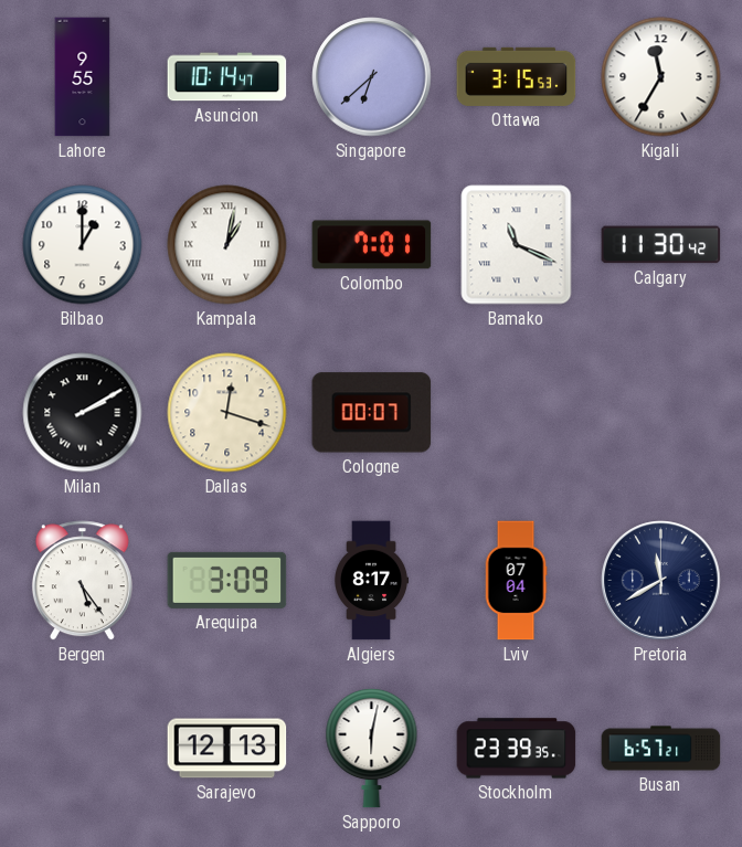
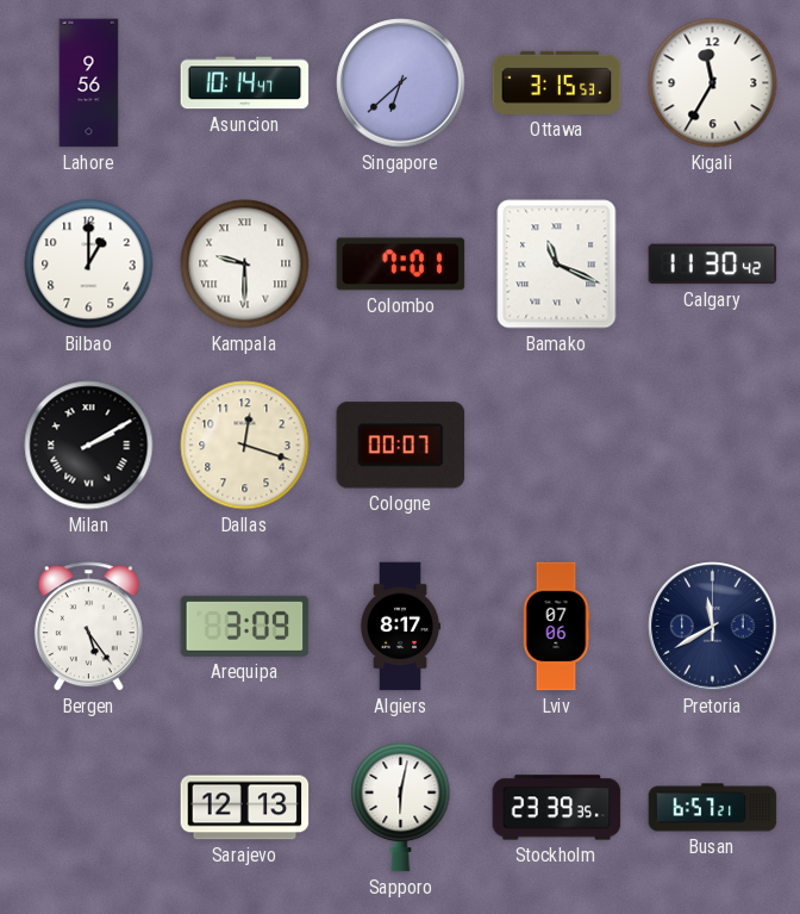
Lahore: 9:55 -> 9:56 (89, 83)
Kampala: 1:02 -> 9:30 (245, 265)
Lviv: 07:04 -> 07:06 (556, 627)
